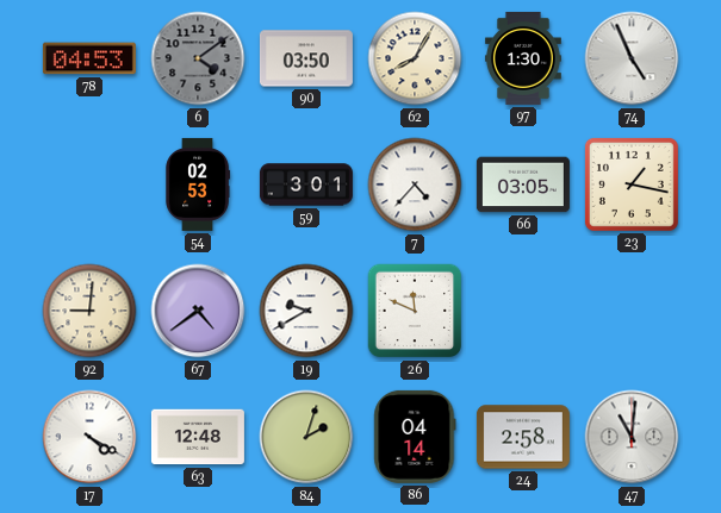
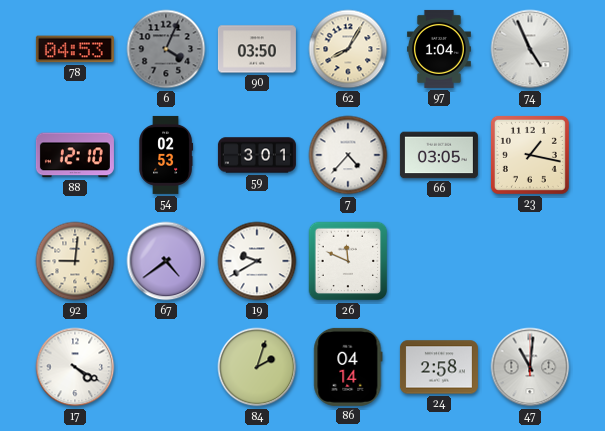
6: 4:09 -> 4:04 (166, 49)
97: 1:30 -> 1:04 (439, 49)
88: none -> 12:10 (75, 155)
63: 12:48 -> none (198, 437)
